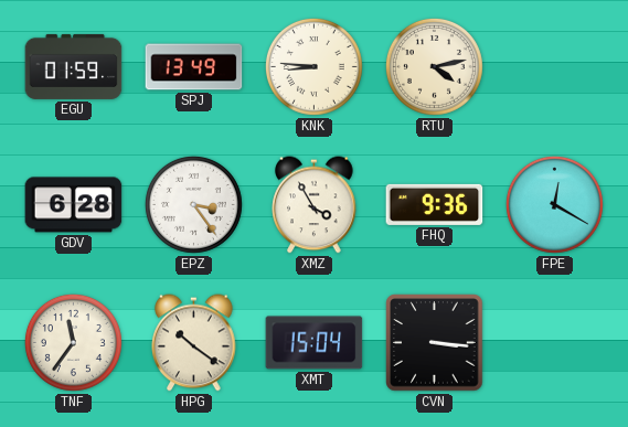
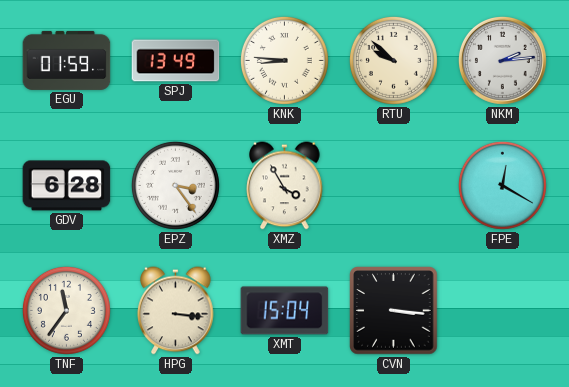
RTU: 4:13 -> 9:52 (393, 60)
NKM: none -> 2:14 (502, 60)
FHQ: 9:36 -> none (435, 204)
HPG: 10:21 -> 3:16 (176, 311)
